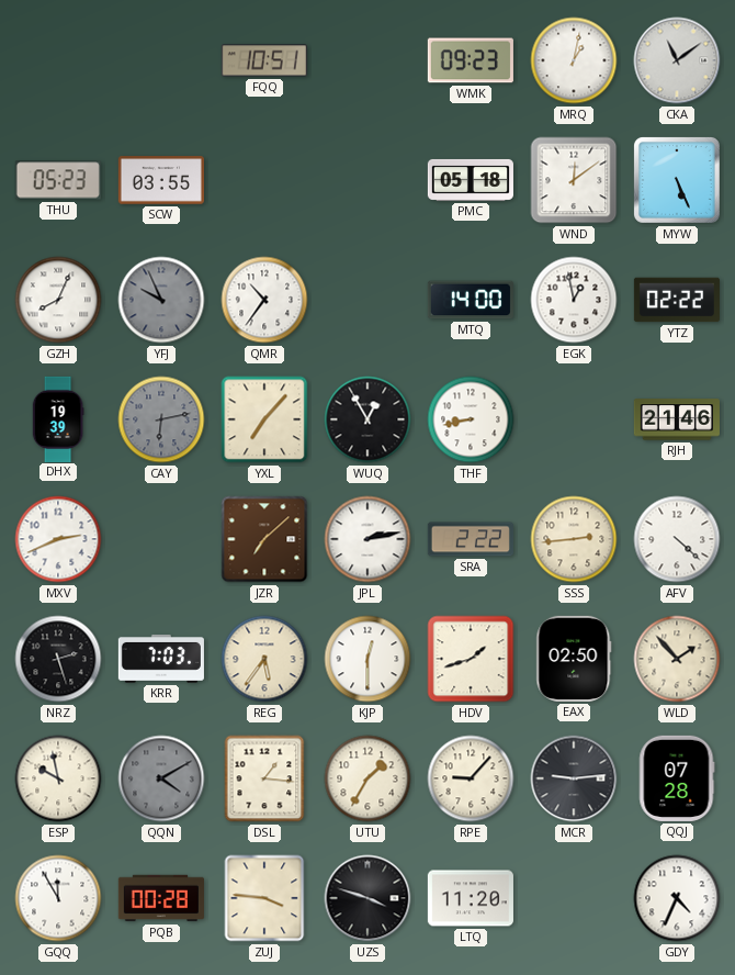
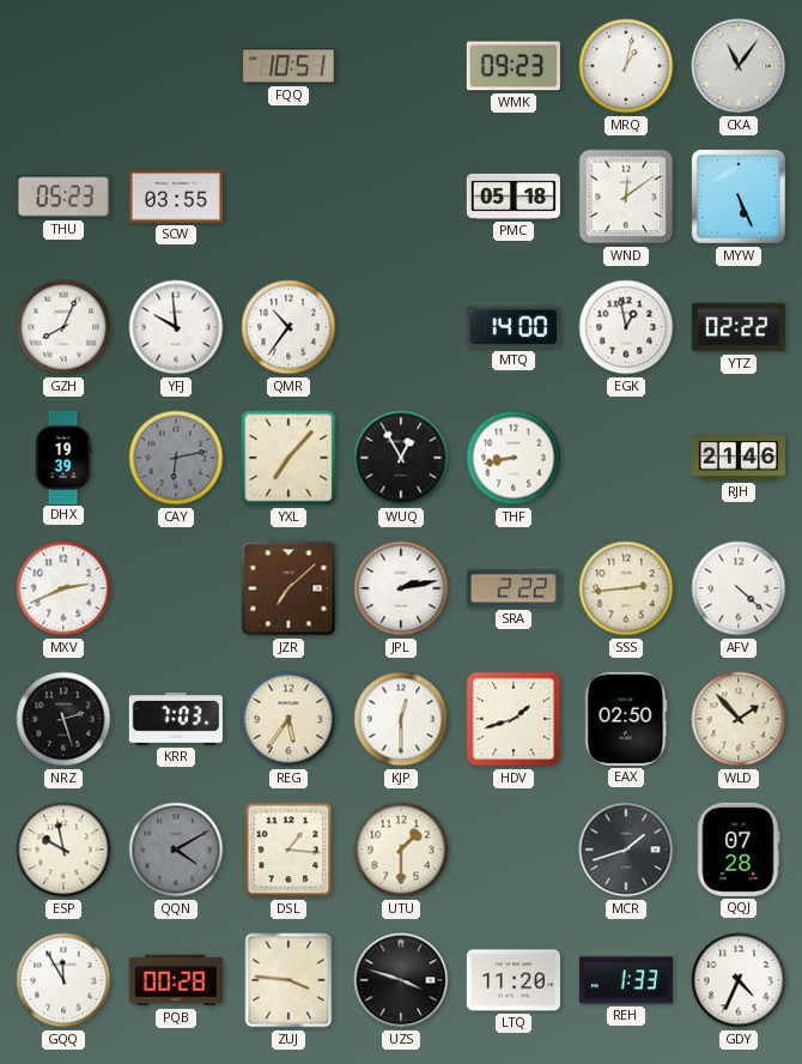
CKA: 11:09 -> 11:06 (739, 66)
YFJ: 9:56 -> 9:59 (176, 327)
YFJ dial: grey -> white (176, 327)
UTU: 1:35 -> 1:30 (401, 850)
RPE: 9:07 -> none (471, 778)
MCR: 9:14 -> 1:42 (626, 850)
REH: none -> 1:33 (626, 980)
